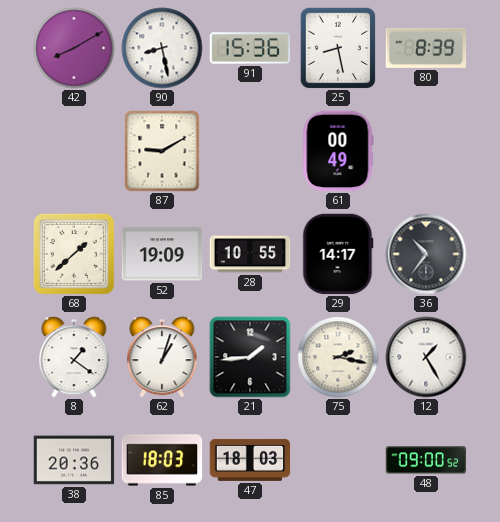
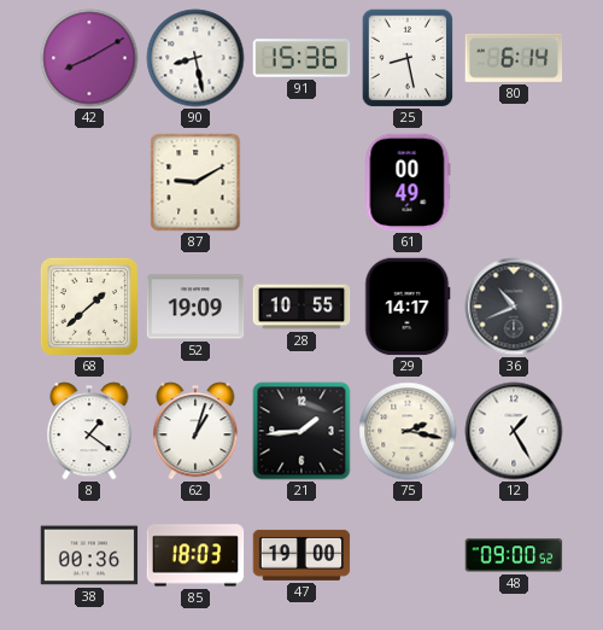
80: 8:39 -> 6:14 (514, 58)
36: 10:36 -> 10:41 (514, 307)
38: 20:36 -> 00:36 (89, 555)
47: 18:03 -> 19:00 (301, 555)
